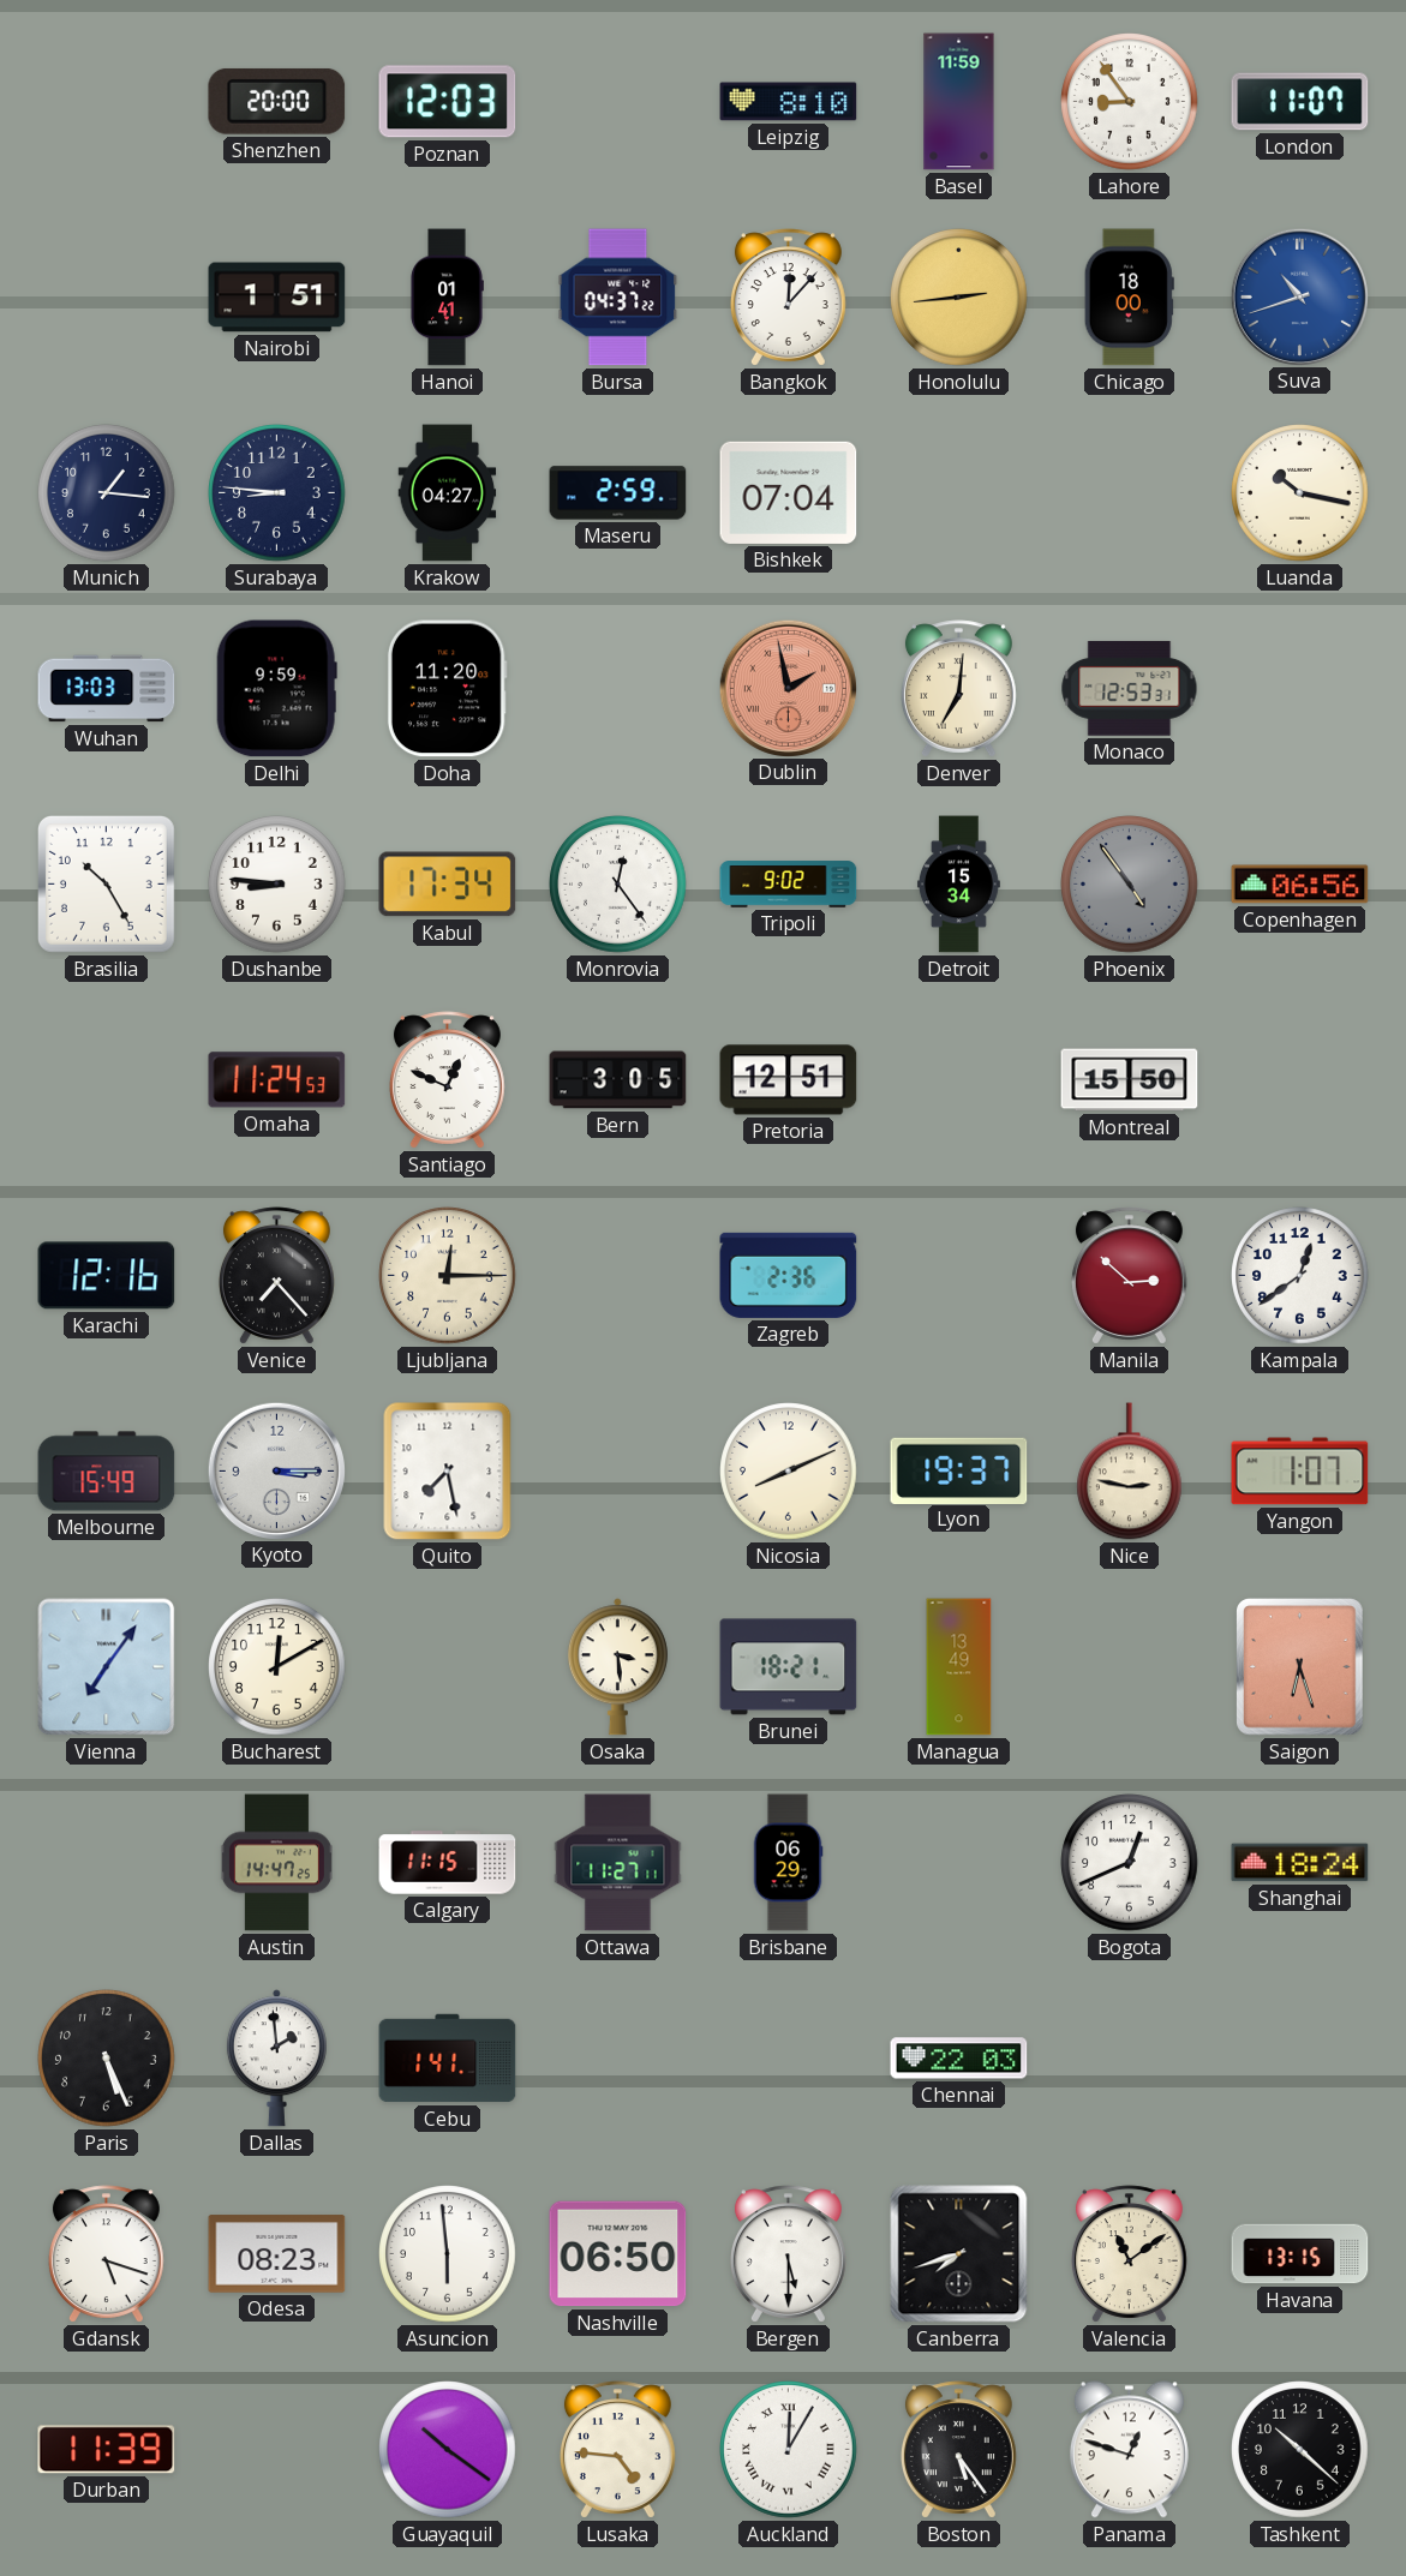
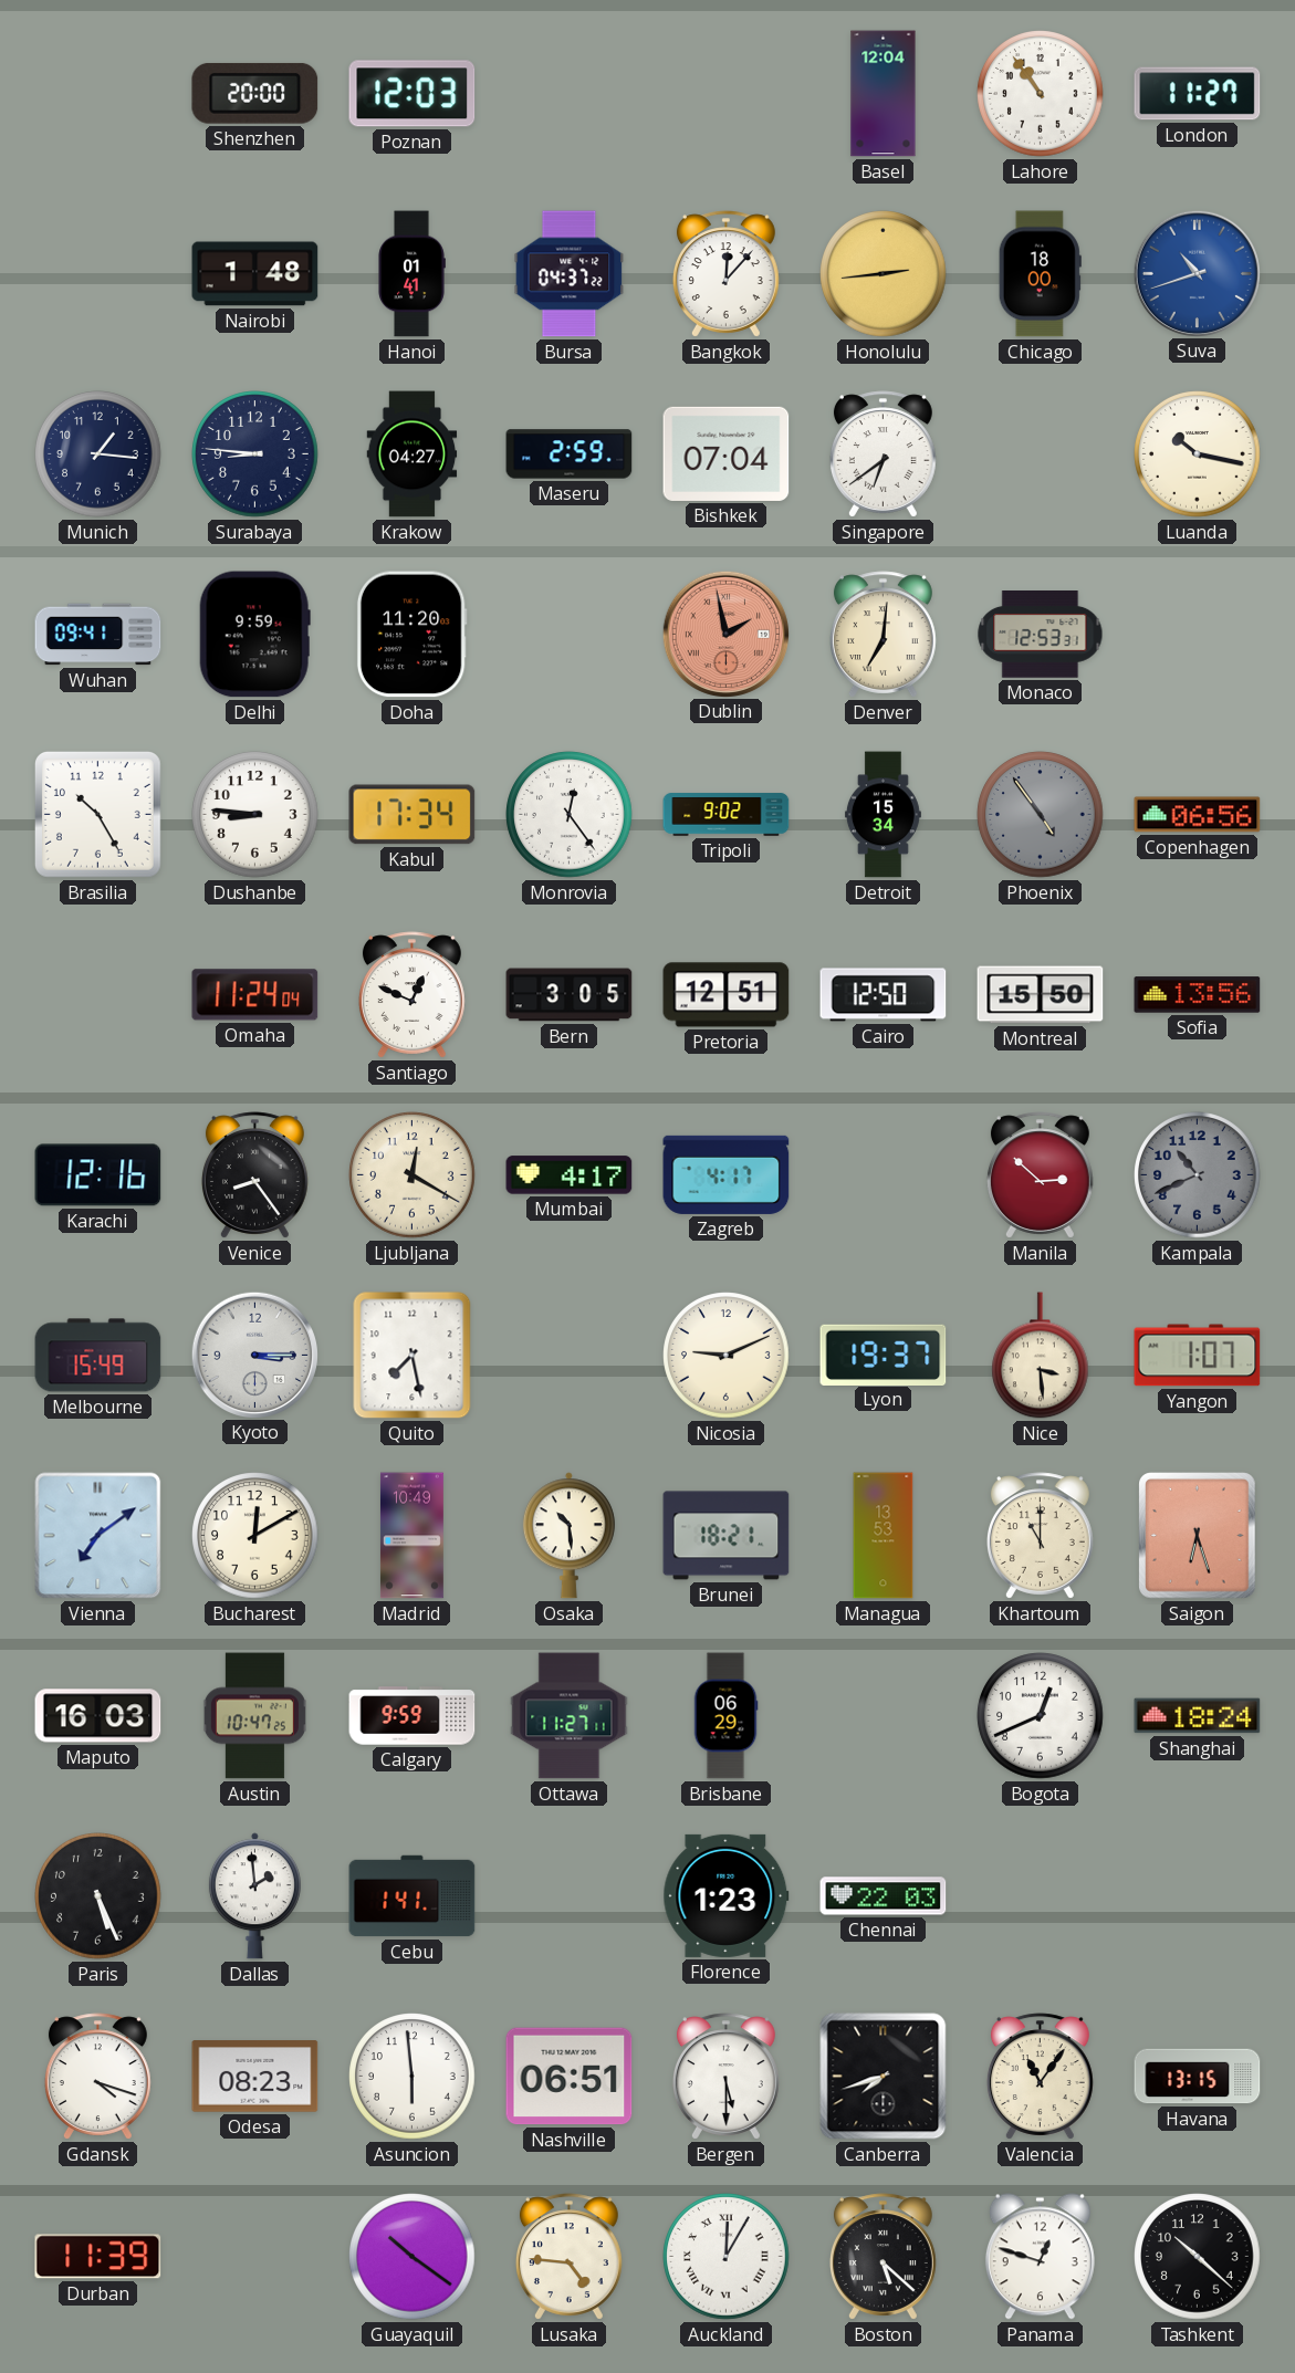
Leipzig: 8:10 -> none (789, 102)
Basel: 11:59 -> 12:04 (884, 94)
Lahore: 8:54 -> 10:54 (1041, 94)
London: 11:07 -> 11:27 (1198, 94)
Nairobi: 1:51 -> 1:48 (255, 274)
Singapore: none -> 6:39 (883, 454)
Wuhan: 13:03 -> 09:41 (98, 635)
Omaha: 11:24:53 -> 11:24:04 (255, 995)
Cairo: none -> 12:50 (884, 995)
Sofia: none -> 13:56 (1198, 995)
Venice: 7:23 -> 8:24 (254, 1175)
Ljubljana: 12:15 -> 12:20 (412, 1175)
Mumbai: none -> 4:17 (570, 1175)
Zagreb: 2:36 -> 4:17 (727, 1174)
Kampala: 12:39 -> 10:41 (1198, 1175)
Kampala dial: white -> grey (1198, 1175)
Nicosia: 8:11 -> 9:11 (727, 1356)
Nice: 2:47 -> 3:29 (1041, 1356)
Vienna: 7:06 -> 7:09 (98, 1536)
Madrid: none -> 10:49 (411, 1536)
Osaka: 3:29 -> 10:29 (568, 1536)
Managua: 13:49 -> 13:53 (884, 1536)
Khartoum: none -> 11:00 (1040, 1536)
Maputo: none -> 16:03 (98, 1716)
Austin: 14:47 -> 10:47 (254, 1716)
Calgary: 11:15 -> 9:59 (412, 1716)
Florence: none -> 1:23 (727, 1895)
Gdansk: 5:18 -> 4:18 (97, 2077)
Nashville: 06:50 -> 06:51 (570, 2077)
Valencia: 11:09 -> 11:06 (1040, 2077)
Boston: 5:24 -> 5:22 (883, 2257)
